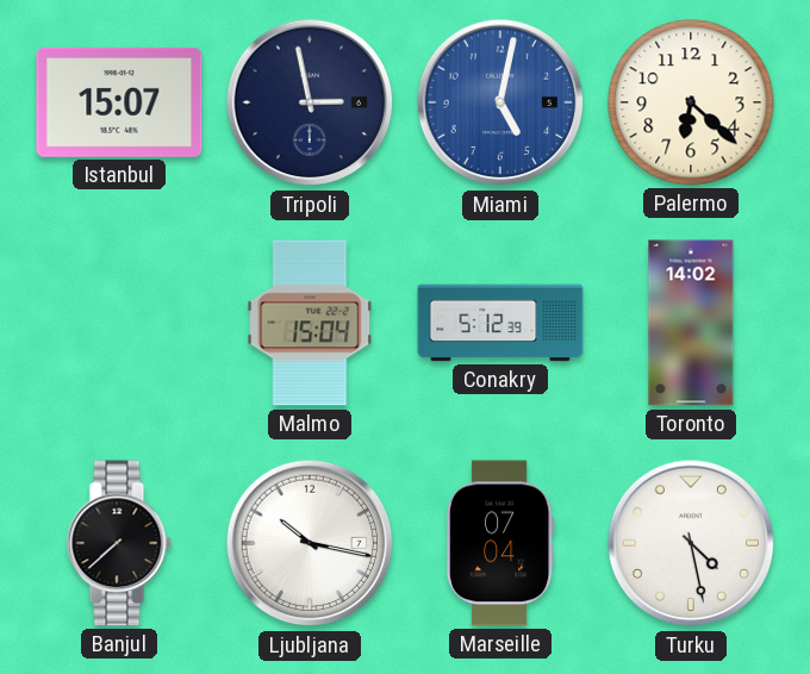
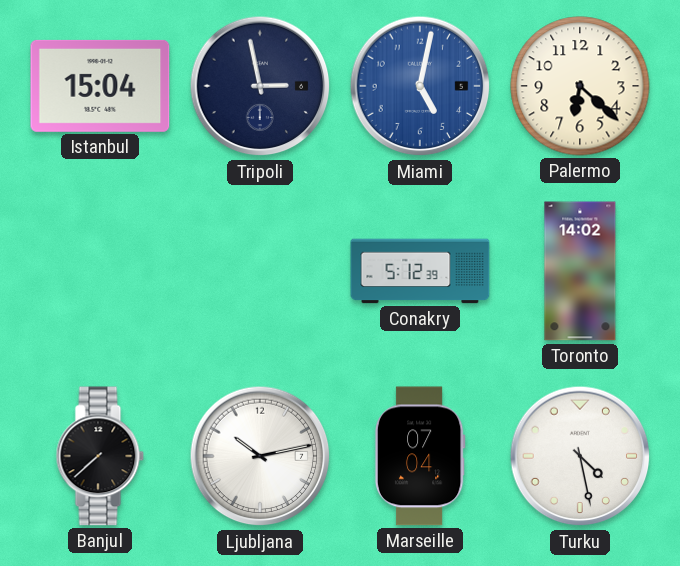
Istanbul: 15:07 -> 15:04 (100, 86)
Malmo: 15:04 -> none (310, 323)
Ljubljana: 10:17 -> 10:13 (260, 456)
